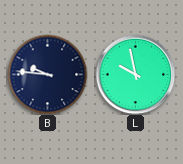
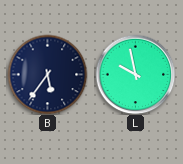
B: 9:46 -> 5:36 (47, 74)
